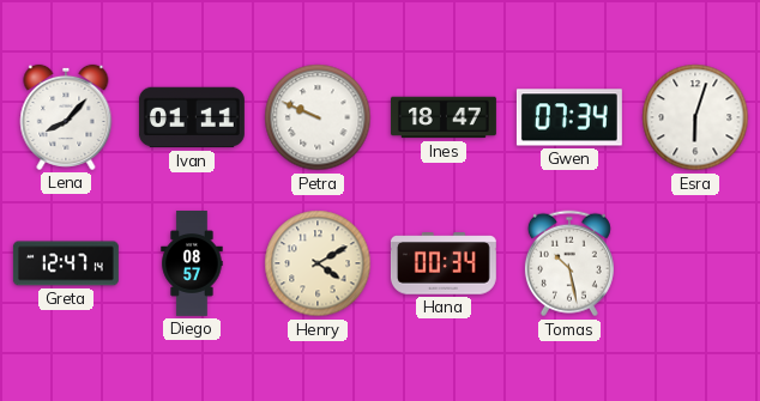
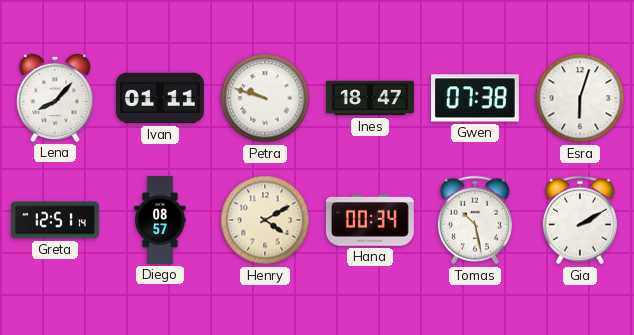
Petra: 9:49 -> 9:48 (265, 98)
Gwen: 07:34 -> 07:38 (475, 98)
Greta: 12:47 -> 12:51 (55, 220)
Gia: none -> 2:10 (580, 220)
